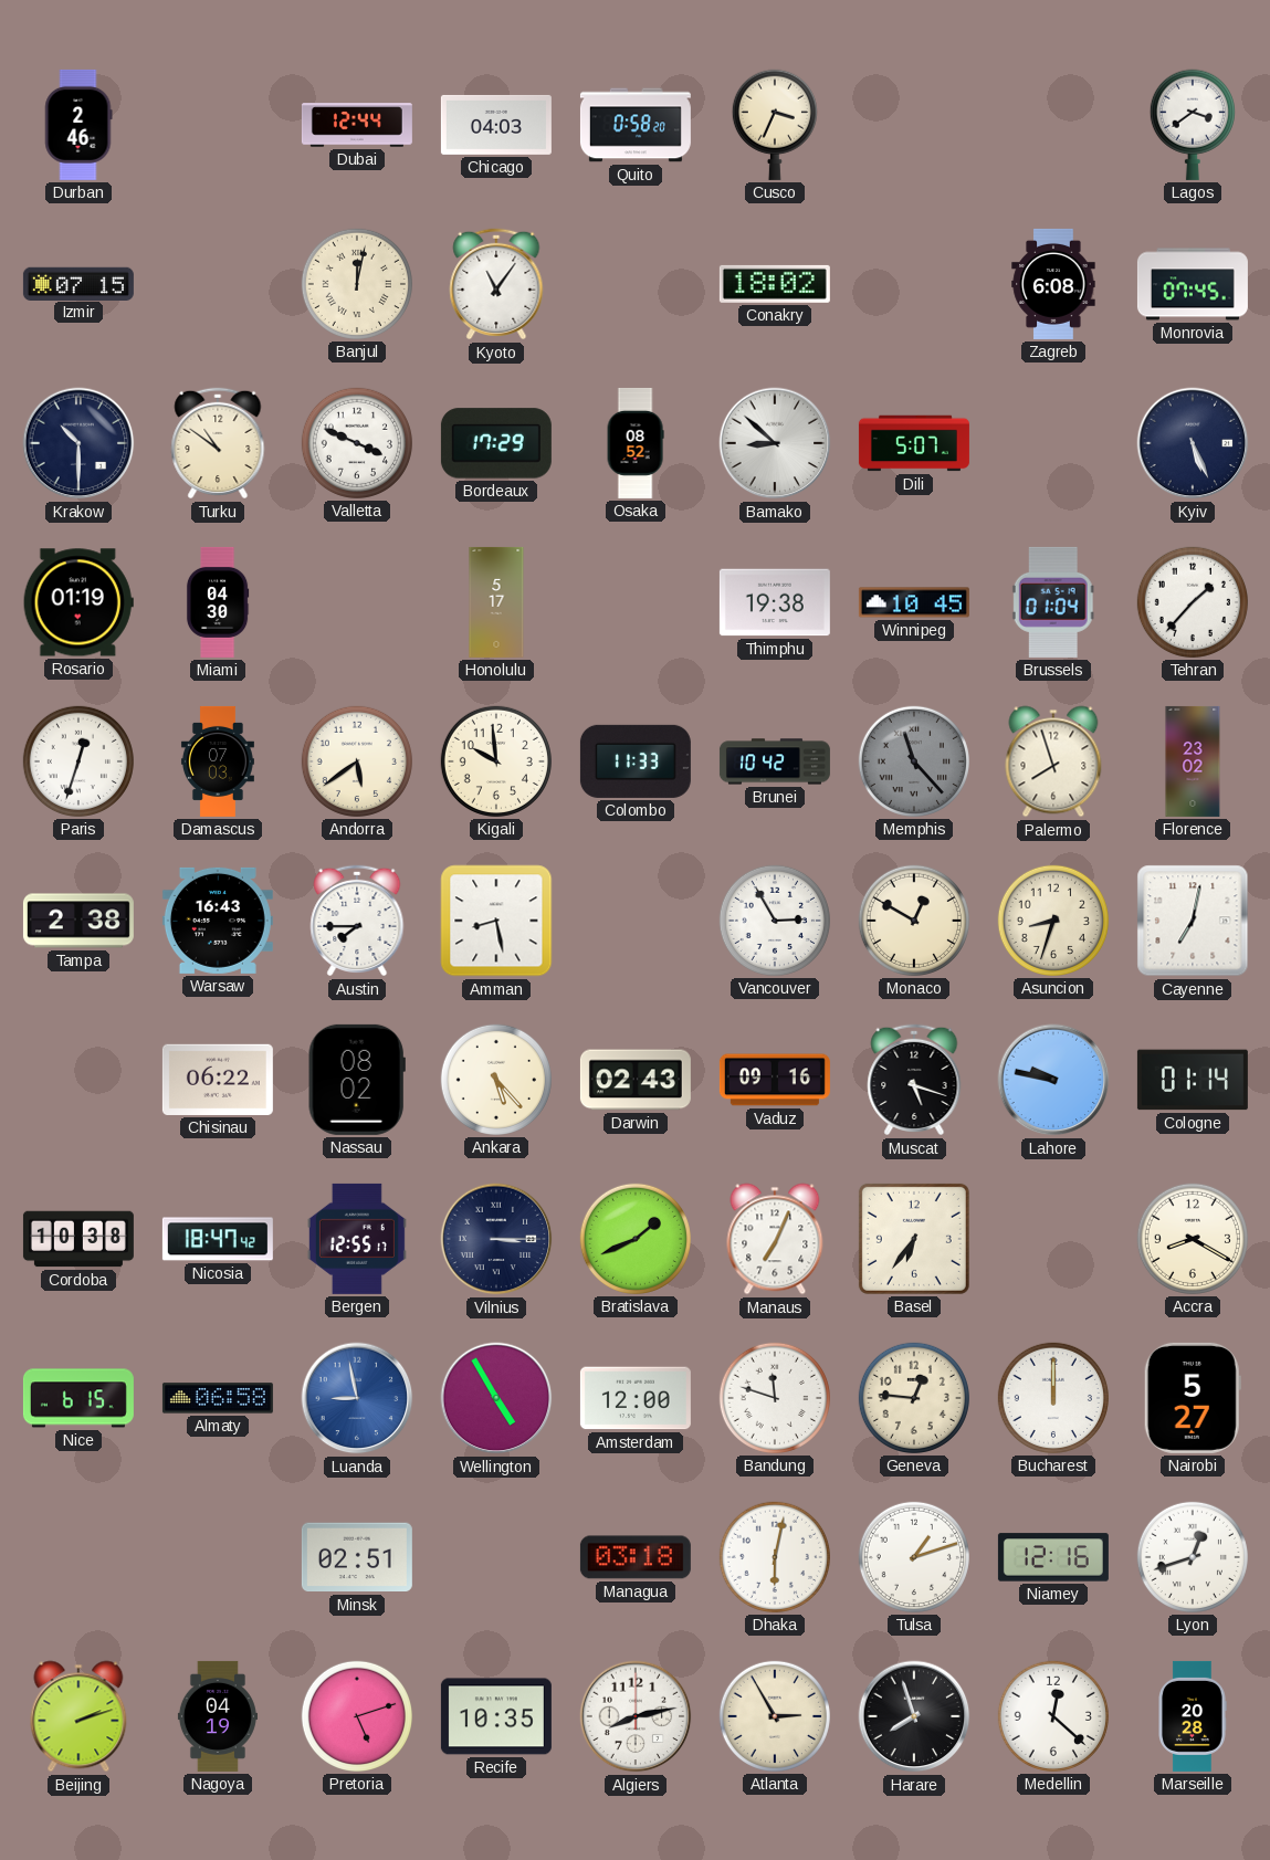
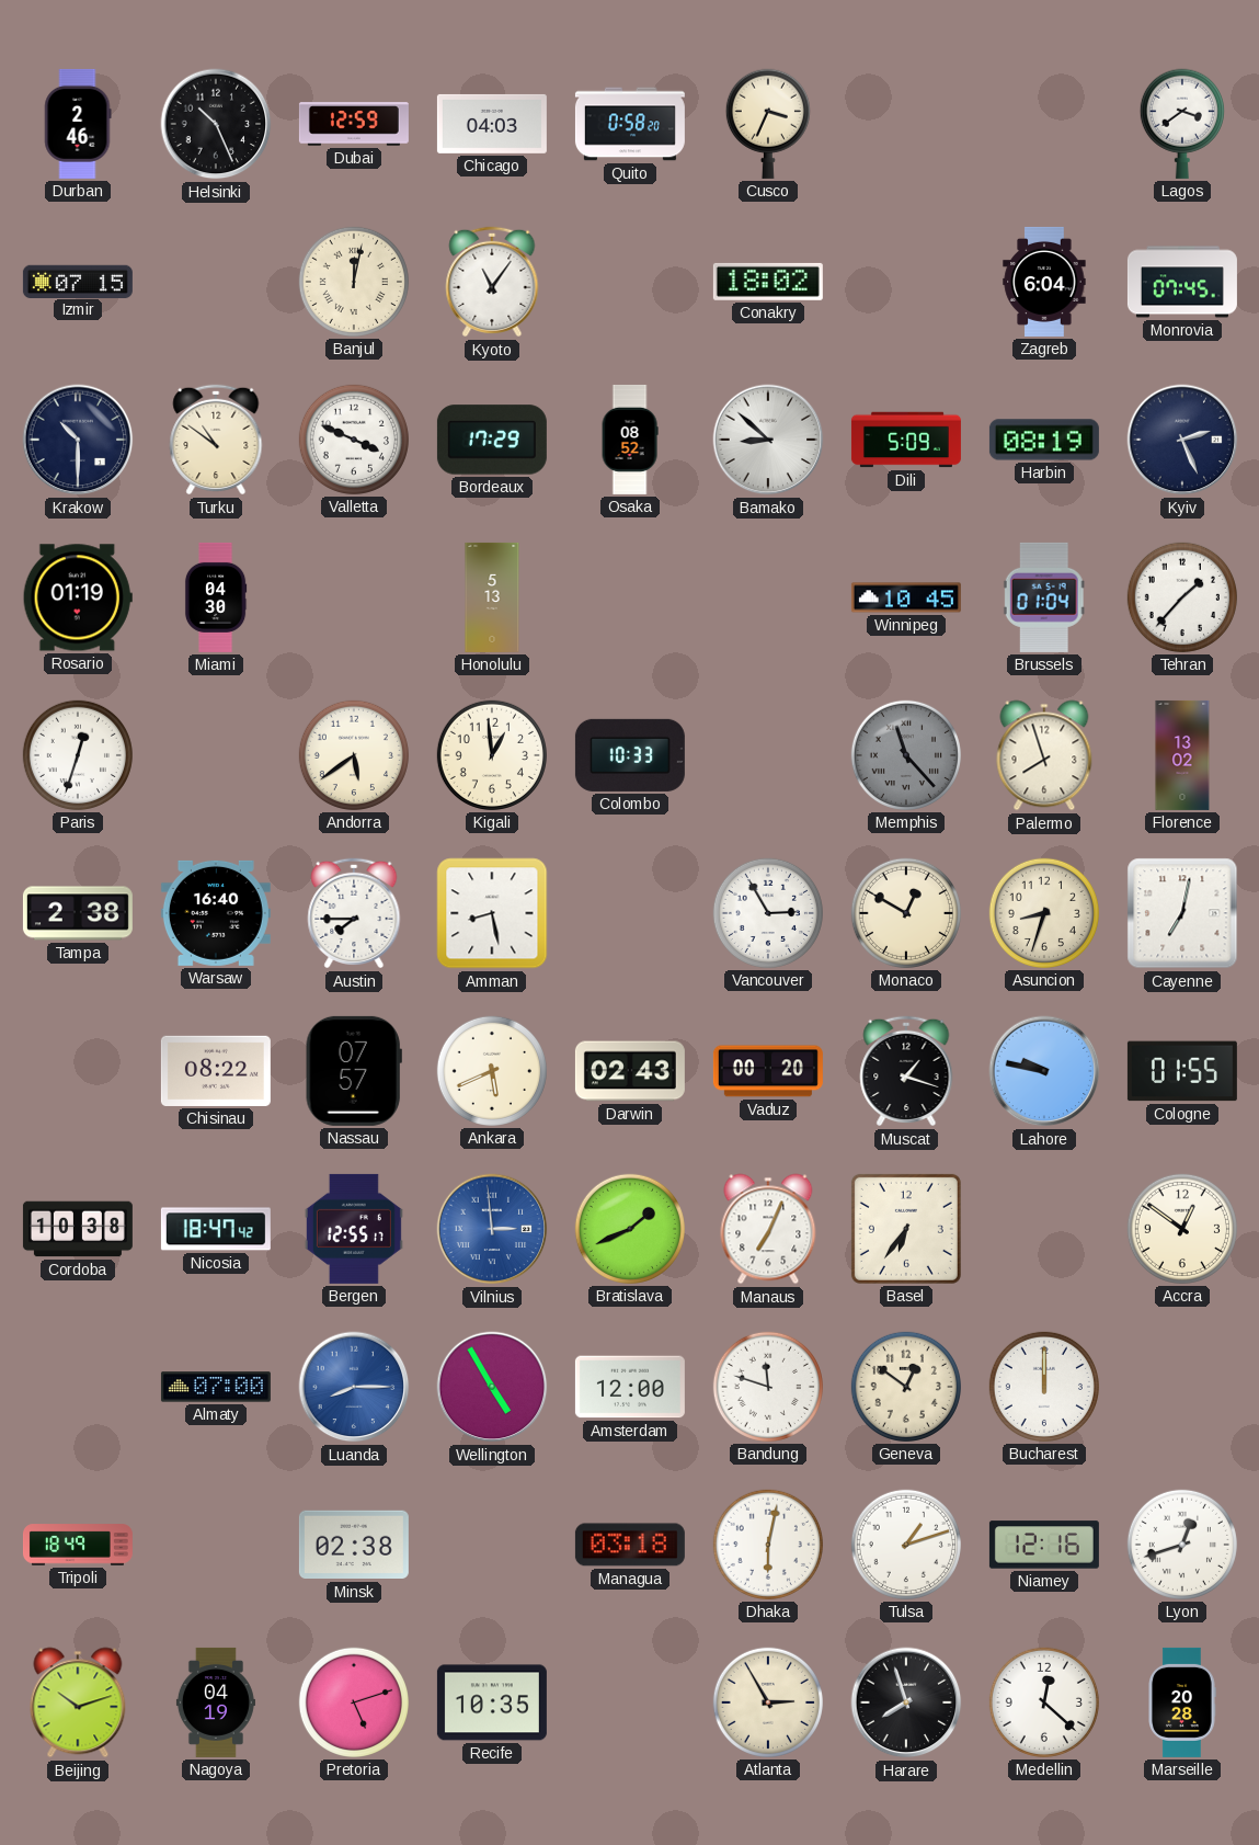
Helsinki: none -> 10:26 (216, 124)
Dubai: 12:44 -> 12:59 (354, 124)
Zagreb: 6:08 -> 6:04 (1044, 282)
Dili: 5:07 -> 5:09 (906, 440)
Harbin: none -> 08:19 (1044, 440)
Kyiv: 5:26 -> 2:26 (1182, 440)
Honolulu: 5:17 -> 5:13 (492, 597)
Thimphu: 19:38 -> none (775, 602)
Damascus: 07:03 -> none (218, 761)
Kigali: 9:59 -> 12:59 (492, 755)
Colombo: 11:33 -> 10:33 (630, 755)
Brunei: 10:42 -> none (775, 761)
Florence: 23:02 -> 13:02 (1182, 755)
Warsaw: 16:43 -> 16:40 (216, 913)
Chisinau: 06:22 -> 08:22 (216, 1071)
Nassau: 08:02 -> 07:57 (354, 1071)
Ankara: 5:23 -> 5:41 (492, 1071)
Vaduz: 09:16 -> 00:20 (768, 1071)
Muscat: 5:18 -> 1:18 (906, 1071)
Cologne: 01:14 -> 01:55 (1182, 1071)
Vilnius: 3:15 -> 2:59 (492, 1229)
Vilnius dial: navy -> blue (492, 1229)
Accra: 8:20 -> 12:51 (1182, 1229)
Nice: 6:15 -> none (78, 1398)
Almaty: 06:58 -> 07:00 (216, 1387)
Luanda: 8:58 -> 8:15 (354, 1387)
Geneva: 12:46 -> 12:51 (906, 1387)
Nairobi: 5:27 -> none (1193, 1398)
Tripoli: none -> 18:49 (78, 1545)
Minsk: 02:51 -> 02:38 (354, 1545)
Beijing: 2:12 -> 10:12 (78, 1702)
Algiers: 8:13 -> none (636, 1716)
